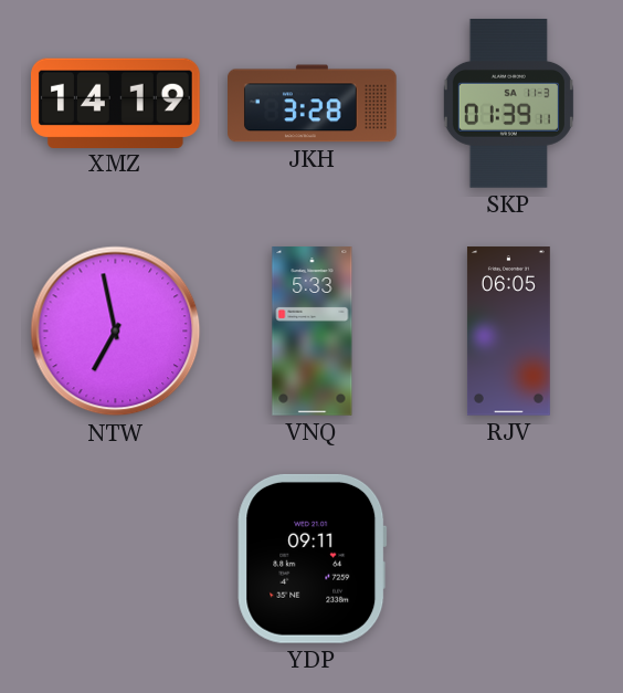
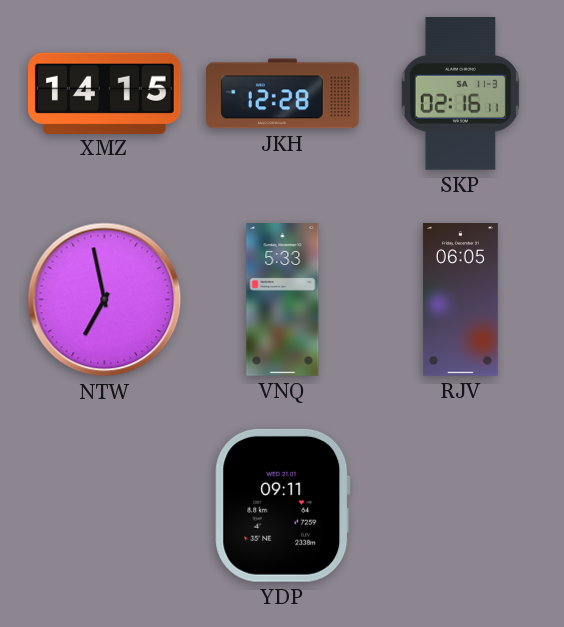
XMZ: 14:19 -> 14:15 (105, 93)
JKH: 3:28 -> 12:28 (283, 94)
SKP: 01:39 -> 02:16 (460, 94)
